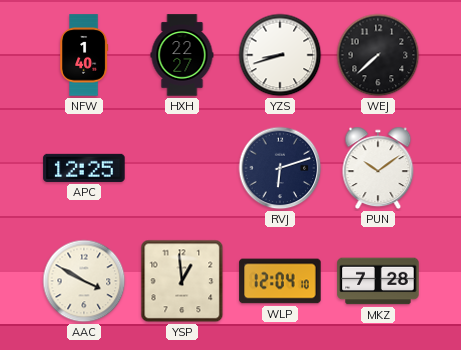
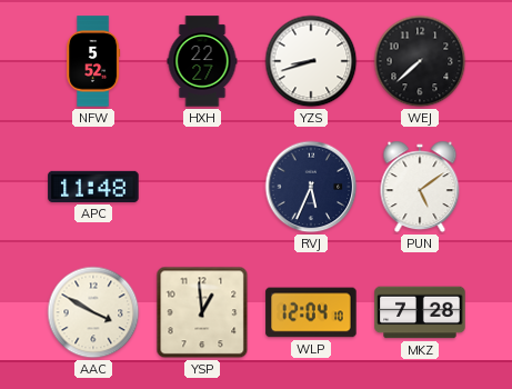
NFW: 1:40 -> 5:52 (93, 61)
APC: 12:25 -> 11:48 (93, 187)
RVJ: 6:12 -> 5:34 (311, 187)
PUN: 10:09 -> 5:09 (420, 187)
